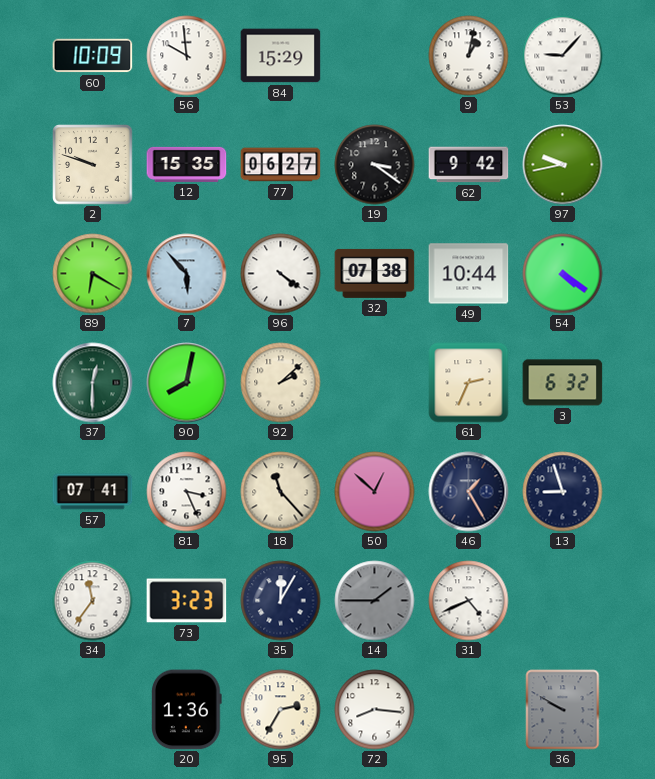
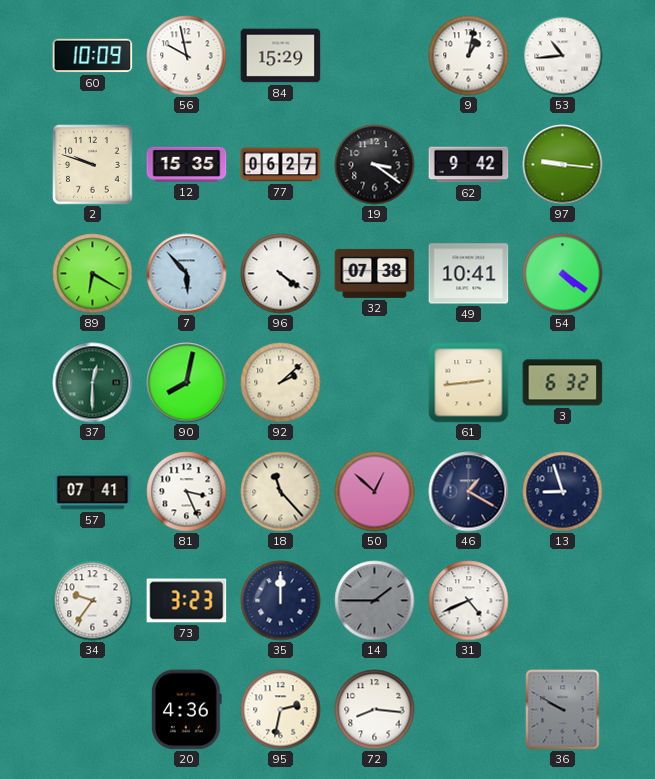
56: 9:59 -> 9:58 (187, 56)
53: 9:07 -> 10:44 (563, 56)
97: 9:43 -> 9:16 (563, 165)
49: 10:44 -> 10:41 (469, 274)
61: 2:34 -> 2:44 (469, 383)
46: 1:25 -> 1:20 (469, 492)
34: 11:36 -> 9:36 (93, 601)
35: 12:05 -> 12:00 (281, 601)
20: 1:36 -> 4:36 (187, 710)
95: 2:35 -> 2:32 (281, 710)
